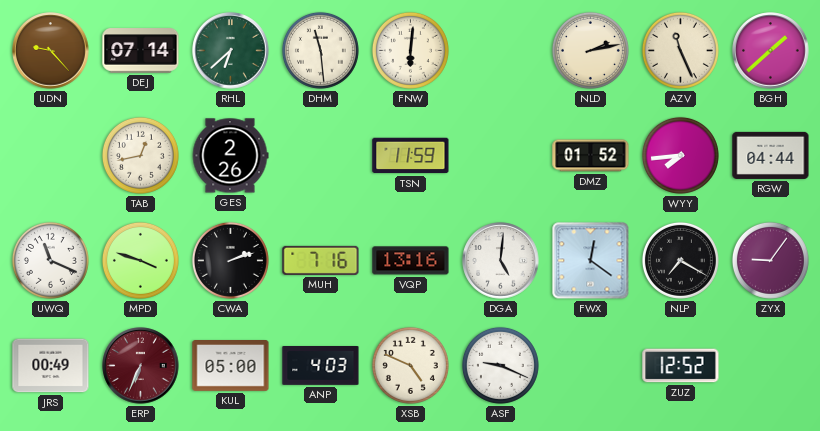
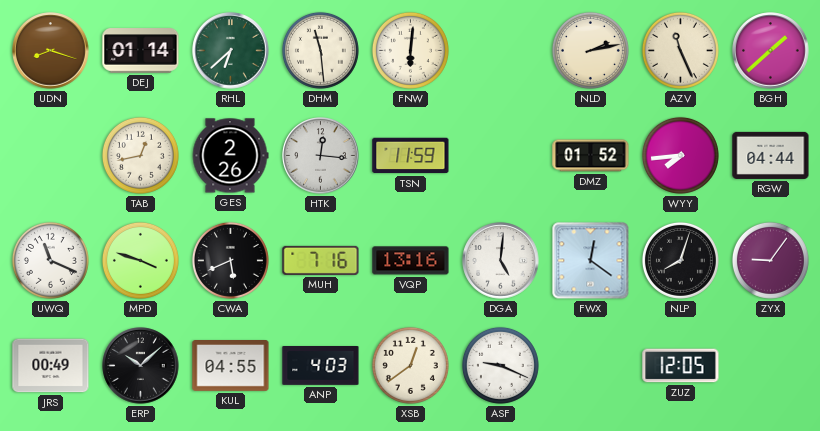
UDN: 9:23 -> 8:18 (51, 51)
DEJ: 07:14 -> 01:14 (141, 51)
HTK: none -> 12:16 (321, 156)
CWA: 2:12 -> 5:41 (230, 260)
NLP: 7:20 -> 8:03 (680, 260)
ERP: 6:34 -> 10:08 (141, 366)
ERP dial: burgundy -> black (141, 366)
KUL: 05:00 -> 04:55 (231, 366)
XSB: 4:49 -> 12:39 (410, 365)
ZUZ: 12:52 -> 12:05 (681, 366)
